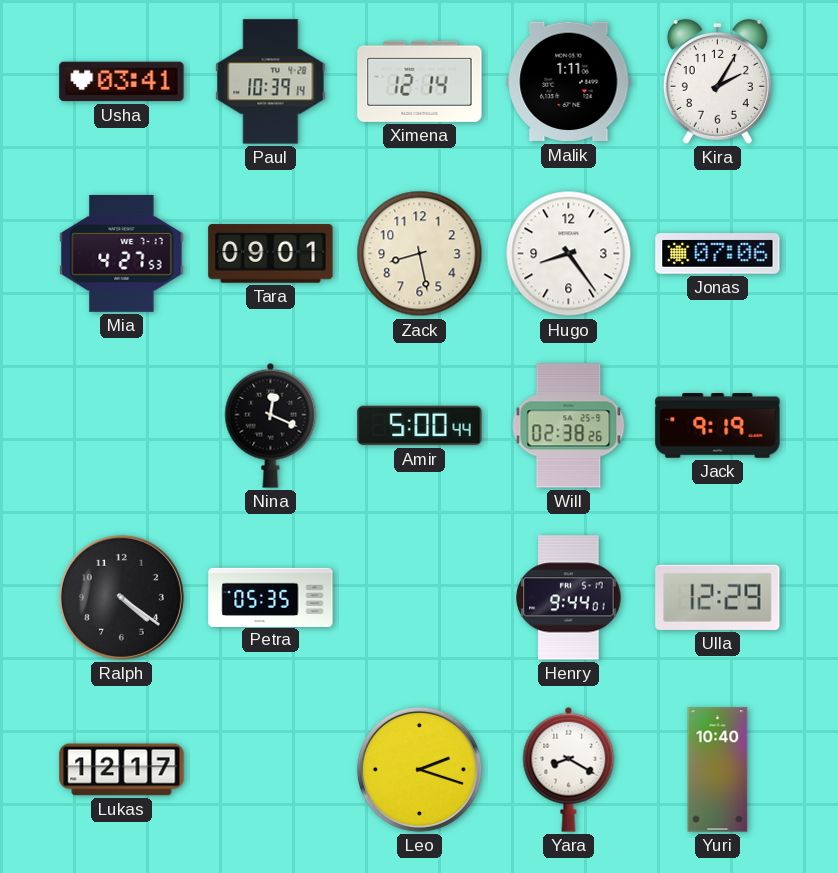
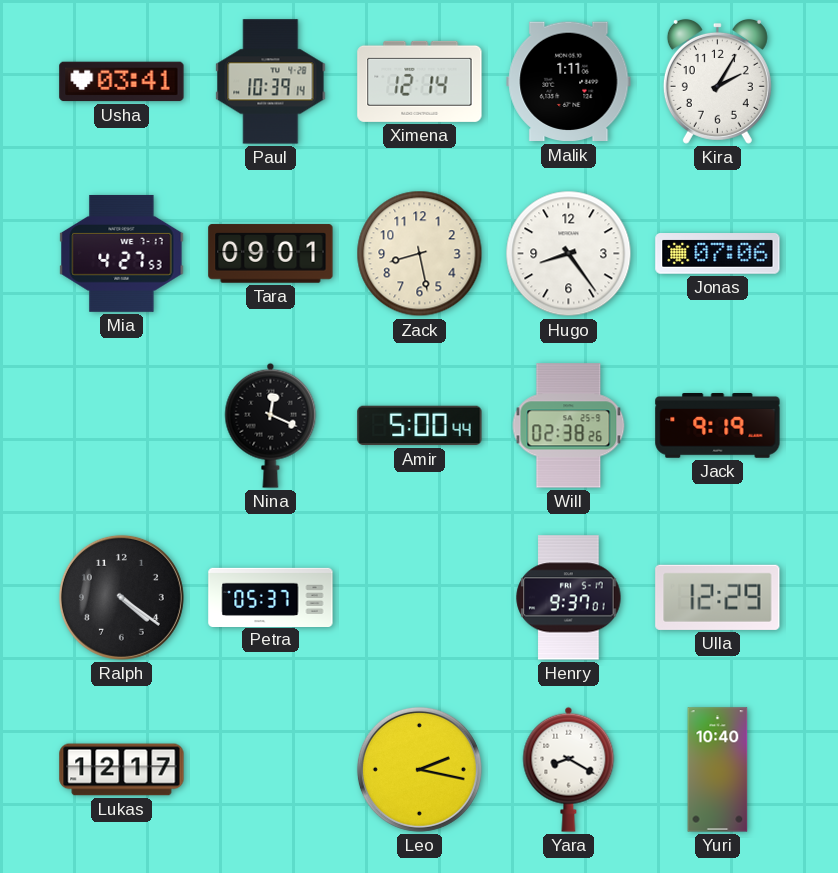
Petra: 05:35 -> 05:37 (271, 597)
Henry: 9:44 -> 9:37 (569, 598)
Leo: 2:18 -> 2:17 (419, 769)
